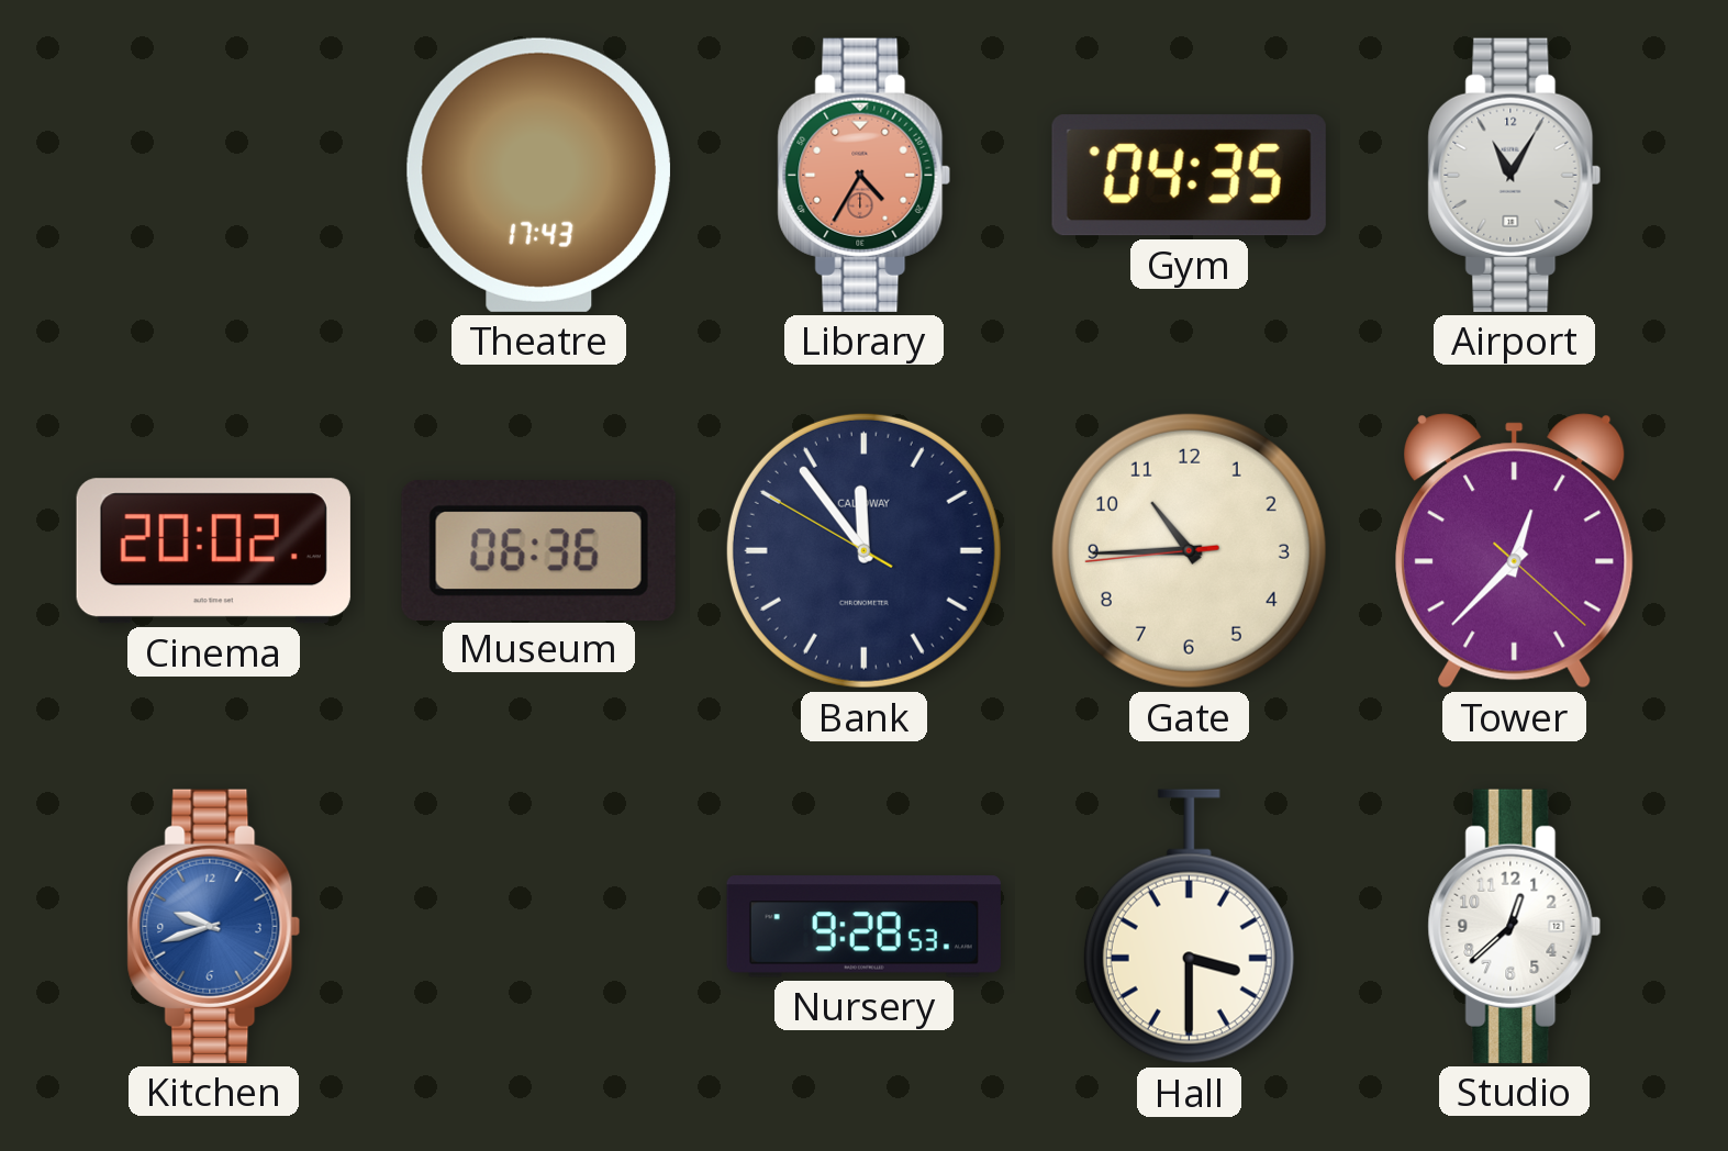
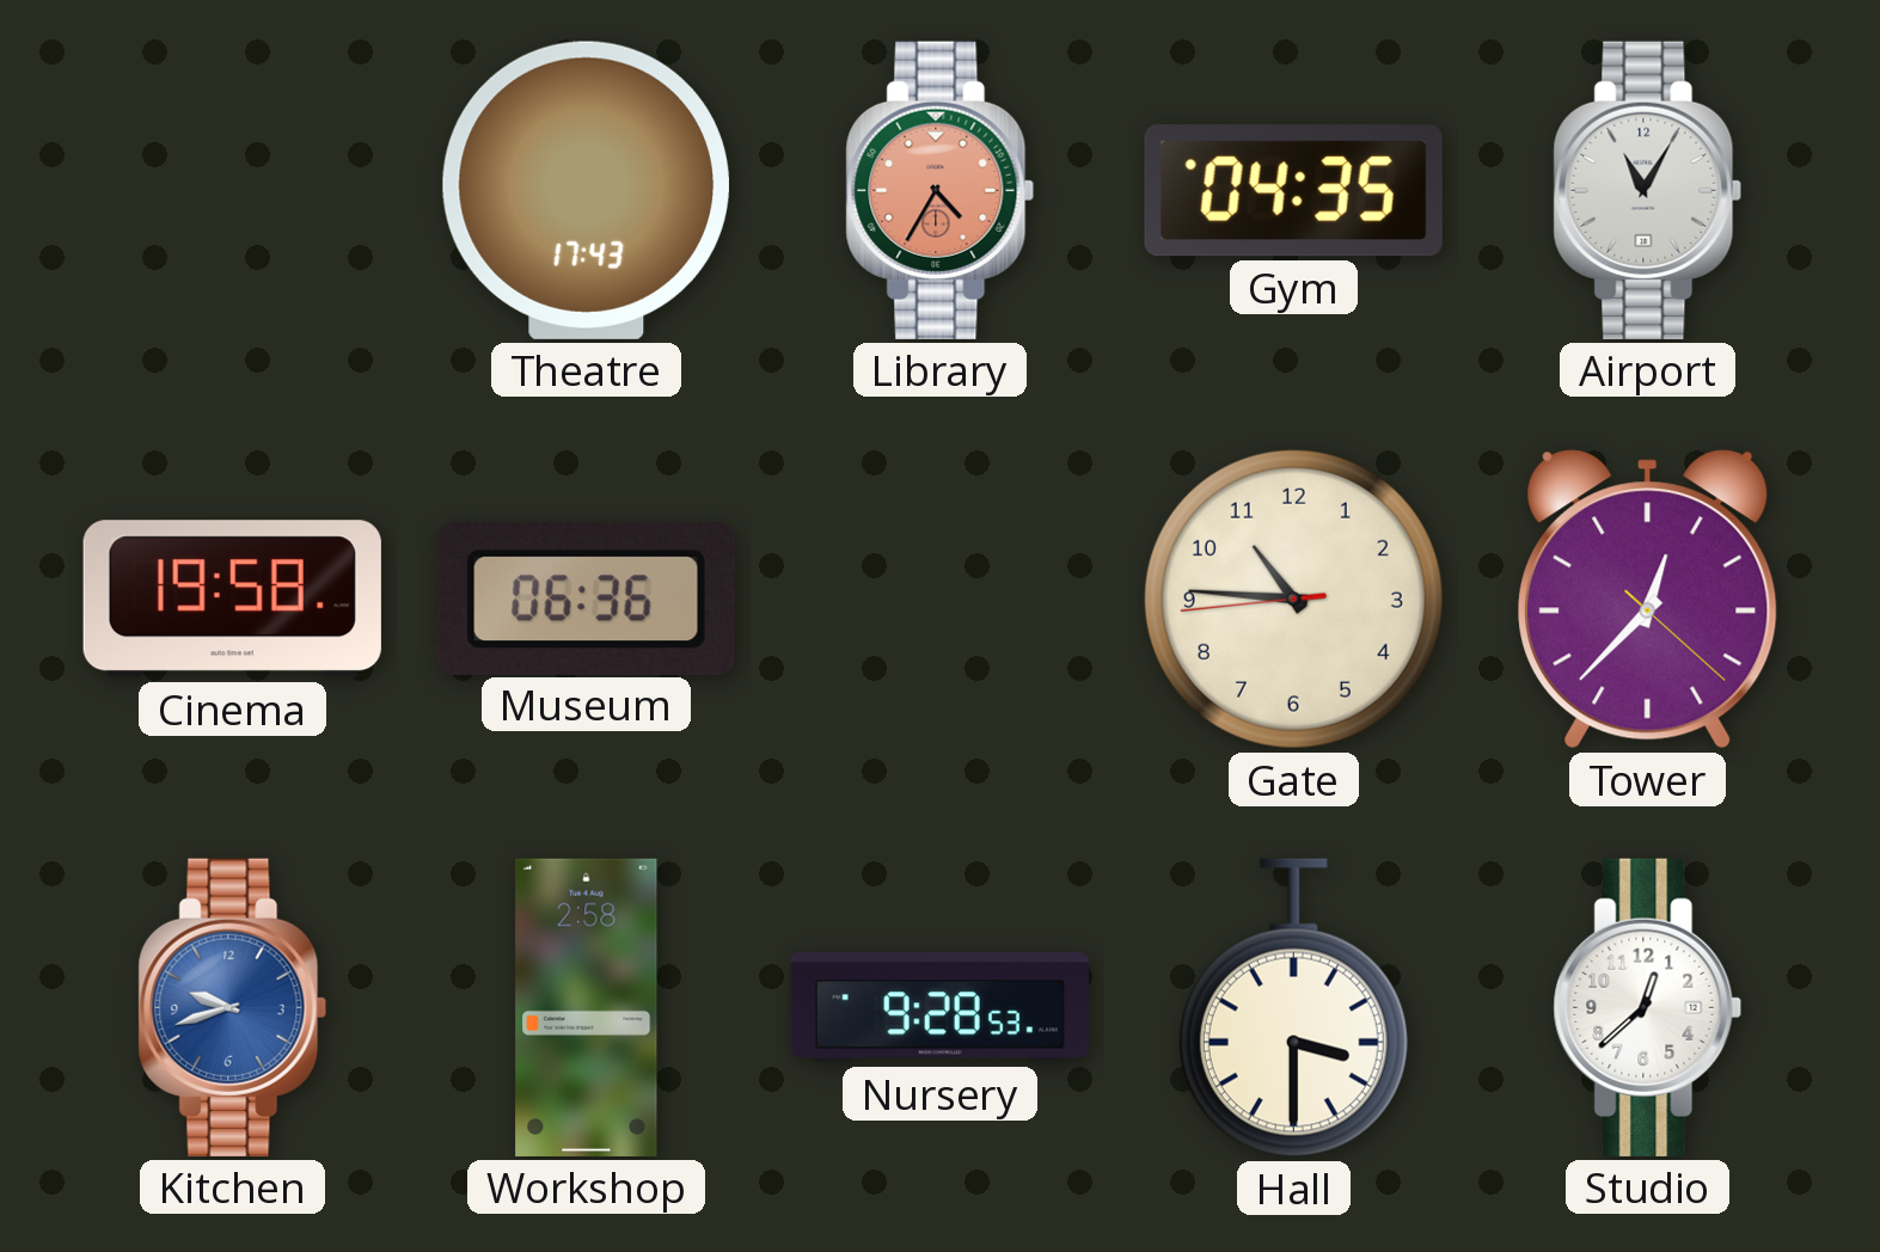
Cinema: 20:02 -> 19:58 (232, 600)
Bank: 11:53 -> none (863, 550)
Gate: 10:44 -> 10:45 (1293, 599)
Workshop: none -> 2:58 (587, 1007)
